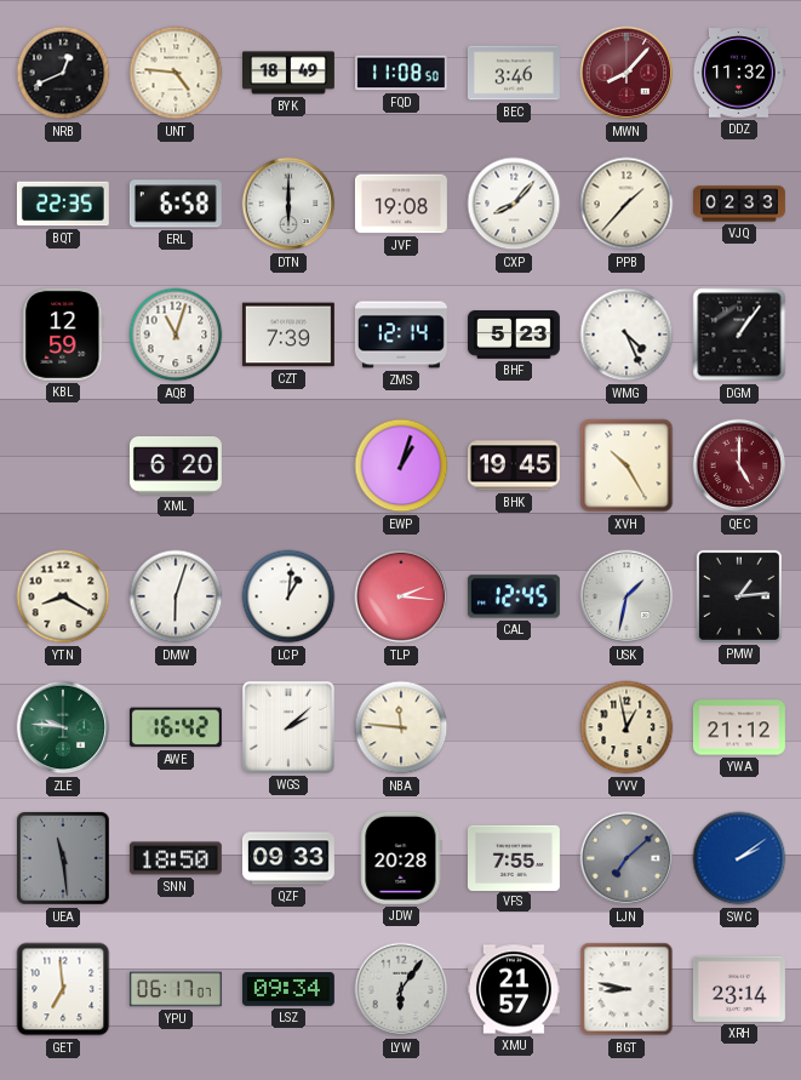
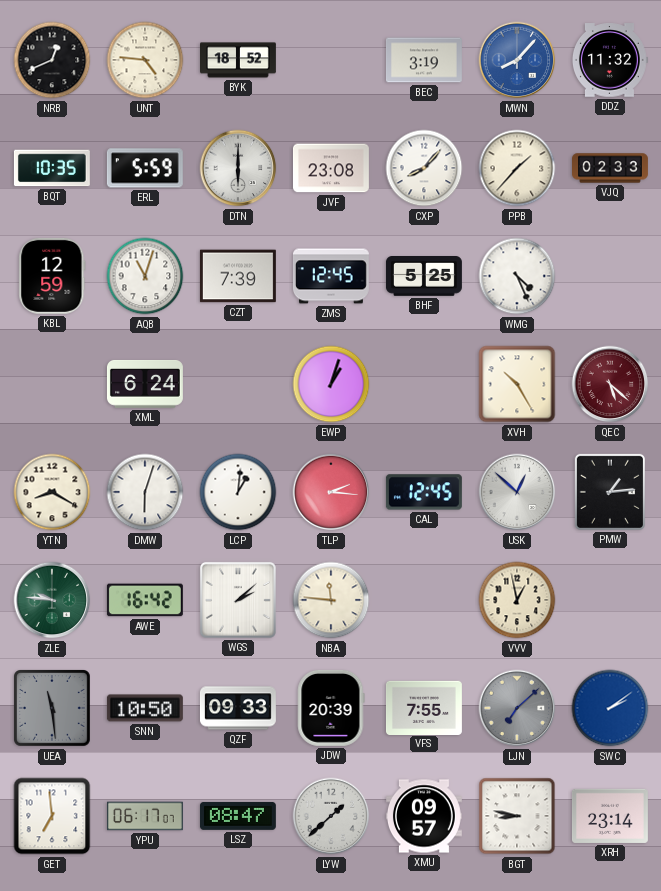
BYK: 18:49 -> 18:52 (239, 60)
FQD: 11:08 -> none (401, 73)
BEC: 3:46 -> 3:19 (424, 60)
MWN dial: burgundy -> blue (517, 60)
BQT: 22:35 -> 10:35 (52, 168)
ERL: 6:58 -> 5:59 (145, 168)
JVF: 19:08 -> 23:08 (331, 168)
ZMS: 12:14 -> 12:45 (331, 276)
BHF: 5:23 -> 5:25 (424, 277)
DGM: 1:06 -> none (739, 335)
XML: 6:20 -> 6:24 (145, 384)
BHK: 19:45 -> none (514, 465)
QEC: 5:00 -> 5:22 (610, 384)
USK: 1:32 -> 12:52 (517, 492)
YWA: 21:12 -> none (739, 727)
SNN: 18:50 -> 10:50 (145, 708)
JDW: 20:28 -> 20:39 (331, 708)
LSZ: 09:34 -> 08:47 (238, 816)
LYW: 6:06 -> 1:38 (331, 816)
XMU: 21:57 -> 09:57 (424, 816)
